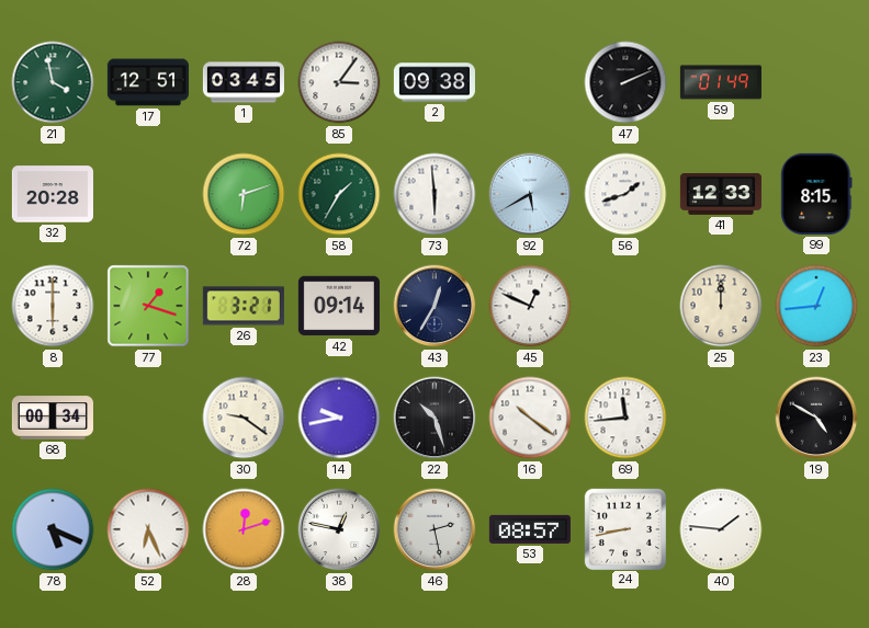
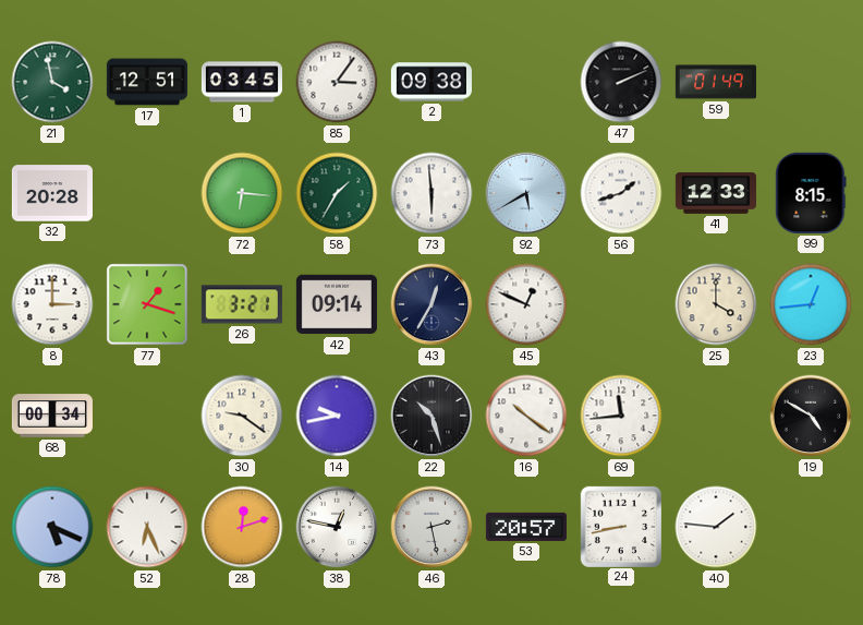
72: 6:12 -> 6:16 (242, 193)
8: 6:00 -> 3:00 (52, 304)
25: 12:00 -> 4:00 (716, 304)
53: 08:57 -> 20:57 (526, 527)
